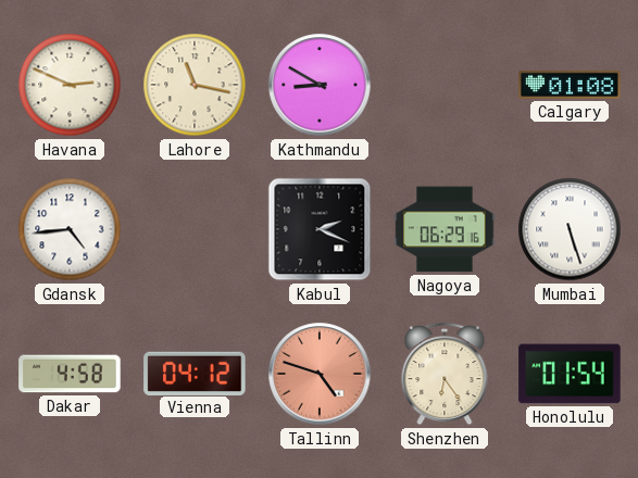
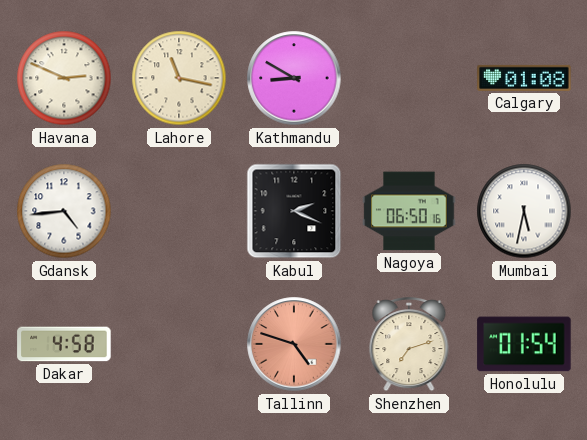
Nagoya: 06:29 -> 06:50 (409, 211)
Mumbai: 5:27 -> 5:32 (524, 211)
Vienna: 04:12 -> none (195, 373)
Shenzhen: 6:24 -> 7:12 (409, 344)
